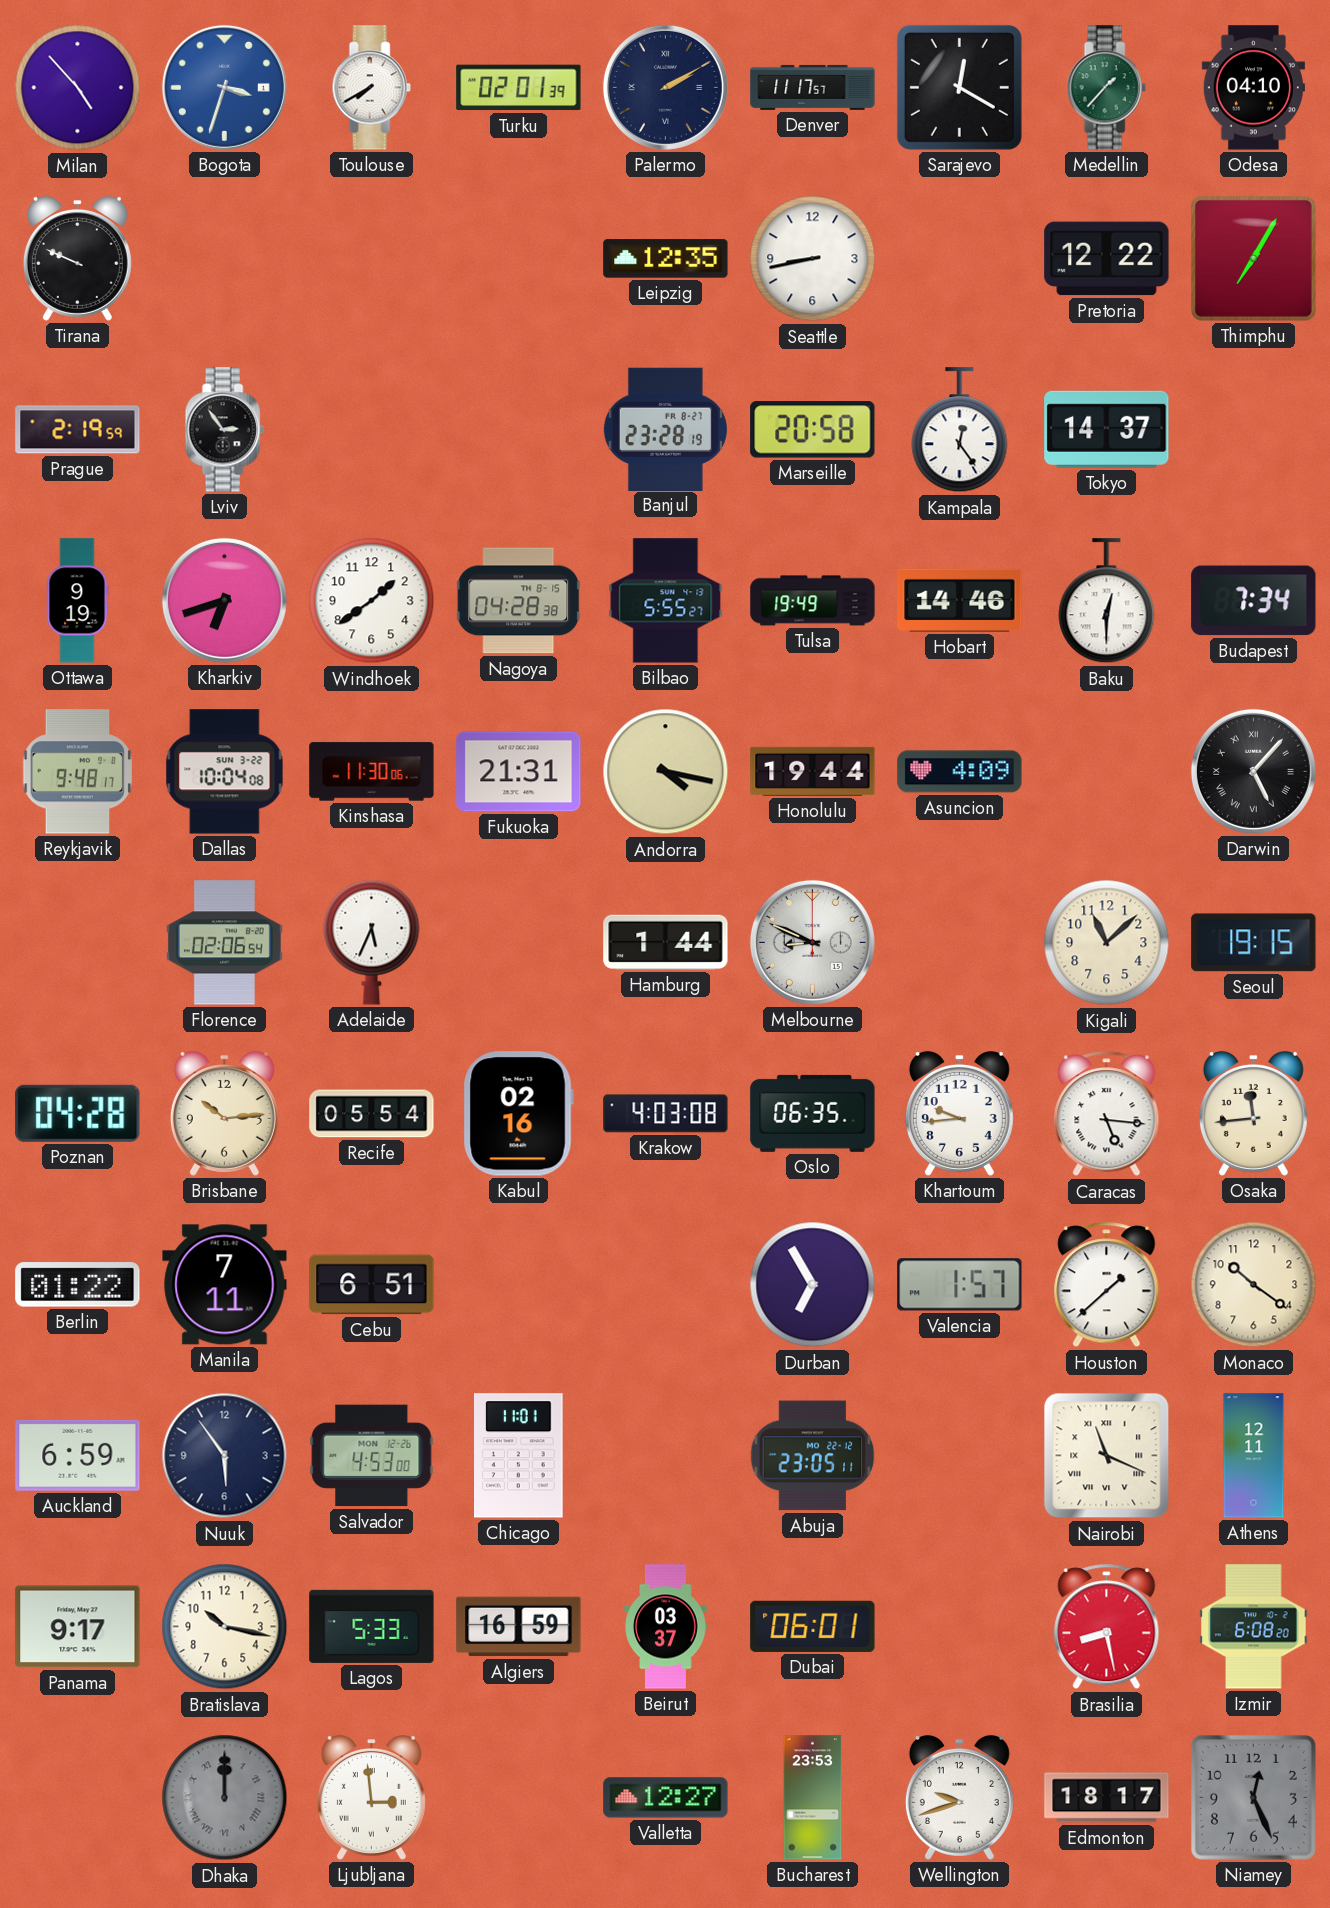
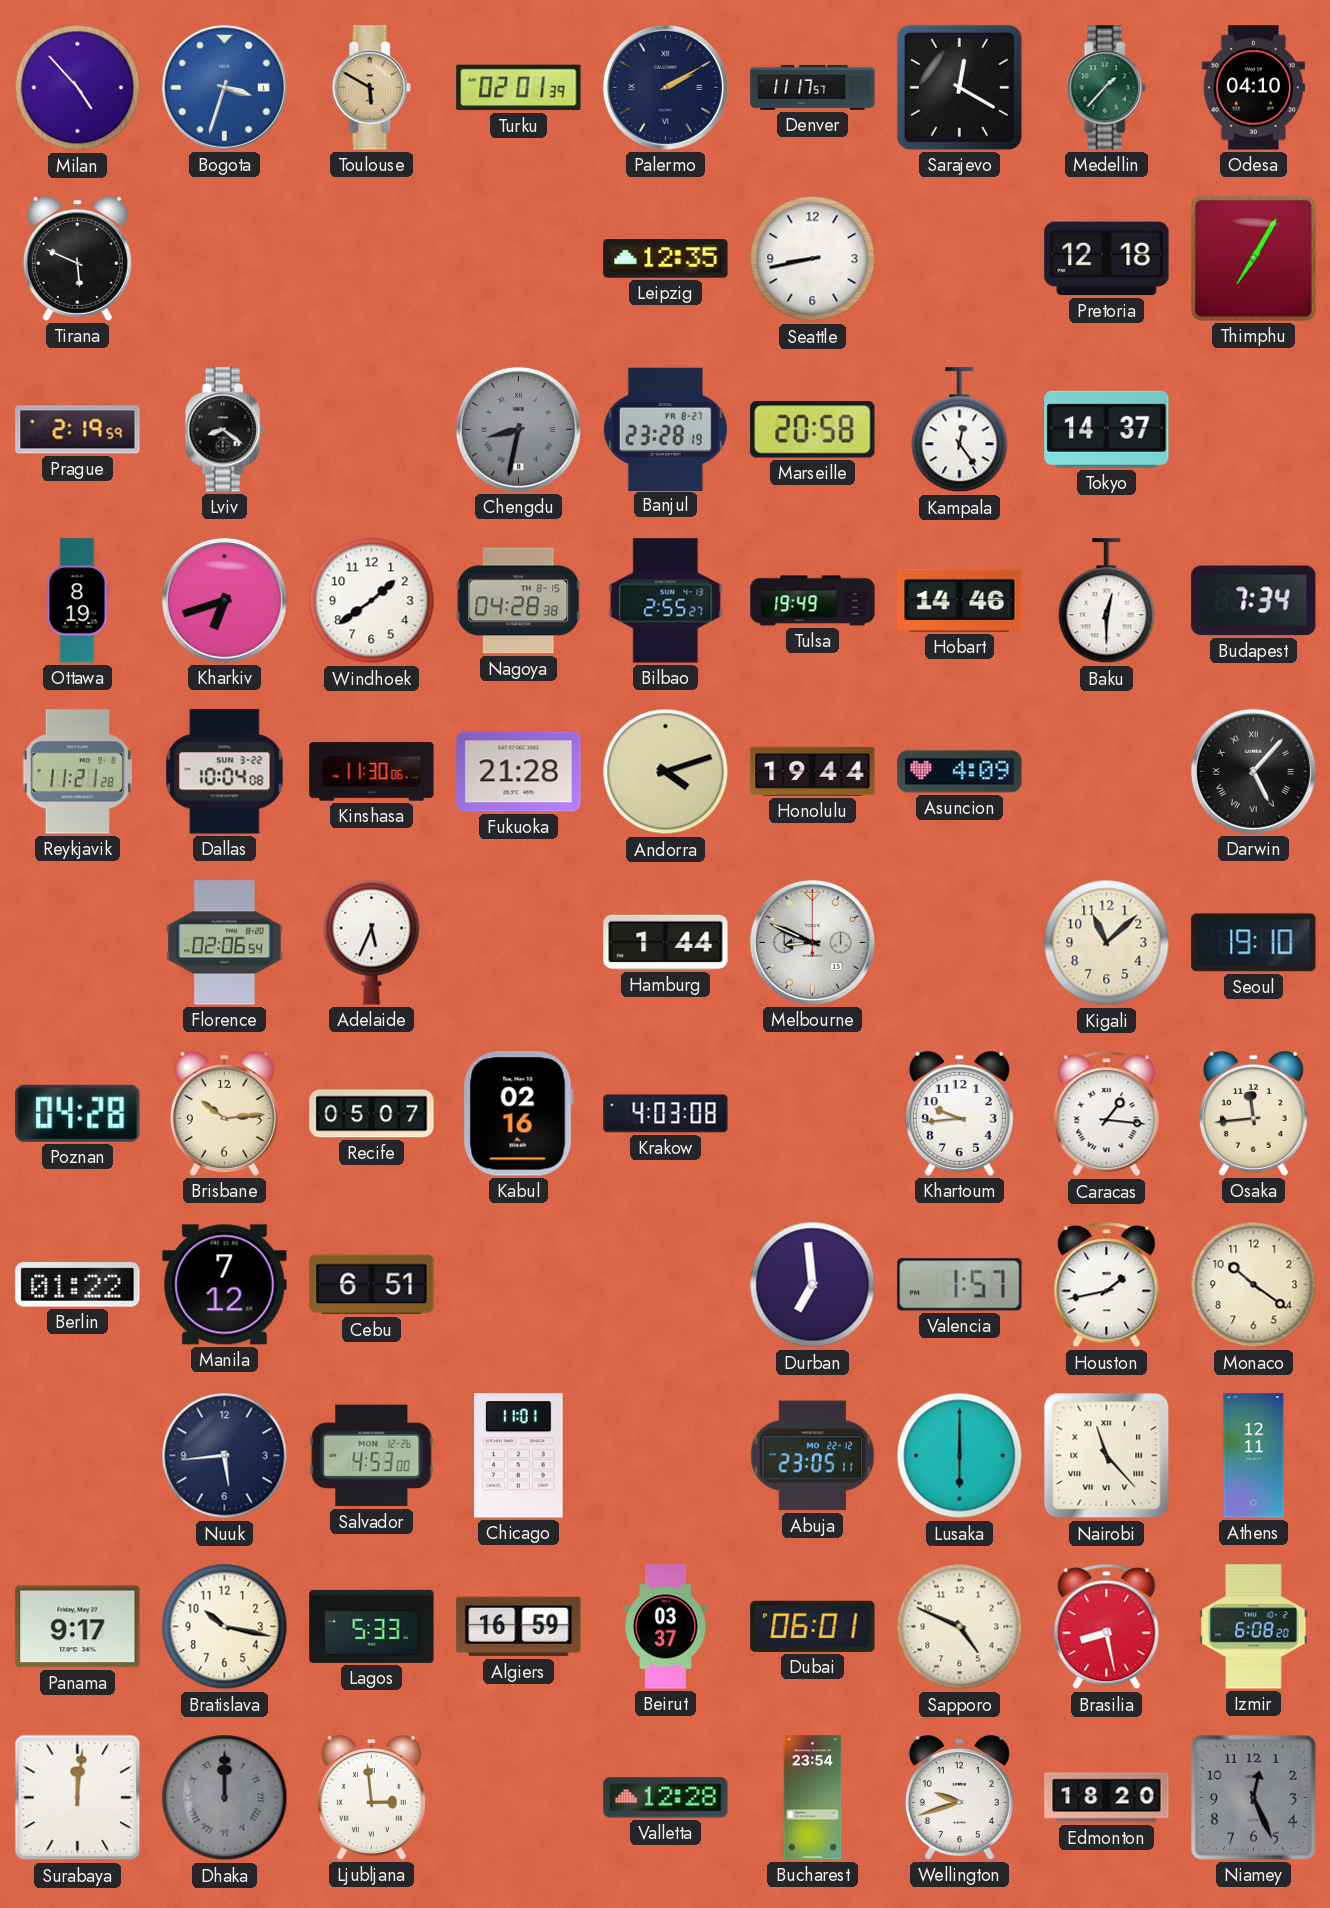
Toulouse: 7:40 -> 5:50 (371, 88)
Toulouse dial: white -> champagne (371, 88)
Tirana: 9:49 -> 5:49 (77, 258)
Pretoria: 12:22 -> 12:18 (1107, 259)
Lviv: 2:54 -> 8:21 (224, 430)
Chengdu: none -> 8:32 (518, 429)
Ottawa: 9:19 -> 8:19 (77, 601)
Bilbao: 5:55 -> 2:55 (666, 601)
Reykjavik: 9:48 -> 11:21 (78, 772)
Fukuoka: 21:31 -> 21:28 (519, 772)
Andorra: 4:17 -> 4:12 (666, 772)
Seoul: 19:15 -> 19:10 (1254, 943)
Recife: 05:54 -> 05:07 (372, 1114)
Oslo: 06:35 -> none (813, 1113)
Caracas: 5:16 -> 1:16 (1107, 1114)
Manila: 7:11 -> 7:12 (225, 1285)
Durban: 6:55 -> 6:59 (813, 1285)
Houston: 1:38 -> 1:43 (1107, 1285)
Auckland: 6:59 -> none (78, 1455)
Nuuk: 5:54 -> 5:44 (225, 1456)
Lusaka: none -> 6:00 (960, 1456)
Nairobi: 11:19 -> 11:23 (1107, 1456)
Sapporo: none -> 4:49 (960, 1627)
Surabaya: none -> 12:01 (78, 1798)
Valletta: 12:27 -> 12:28 (666, 1798)
Bucharest: 23:53 -> 23:54 (813, 1798)
Edmonton: 18:17 -> 18:20 (1107, 1798)
